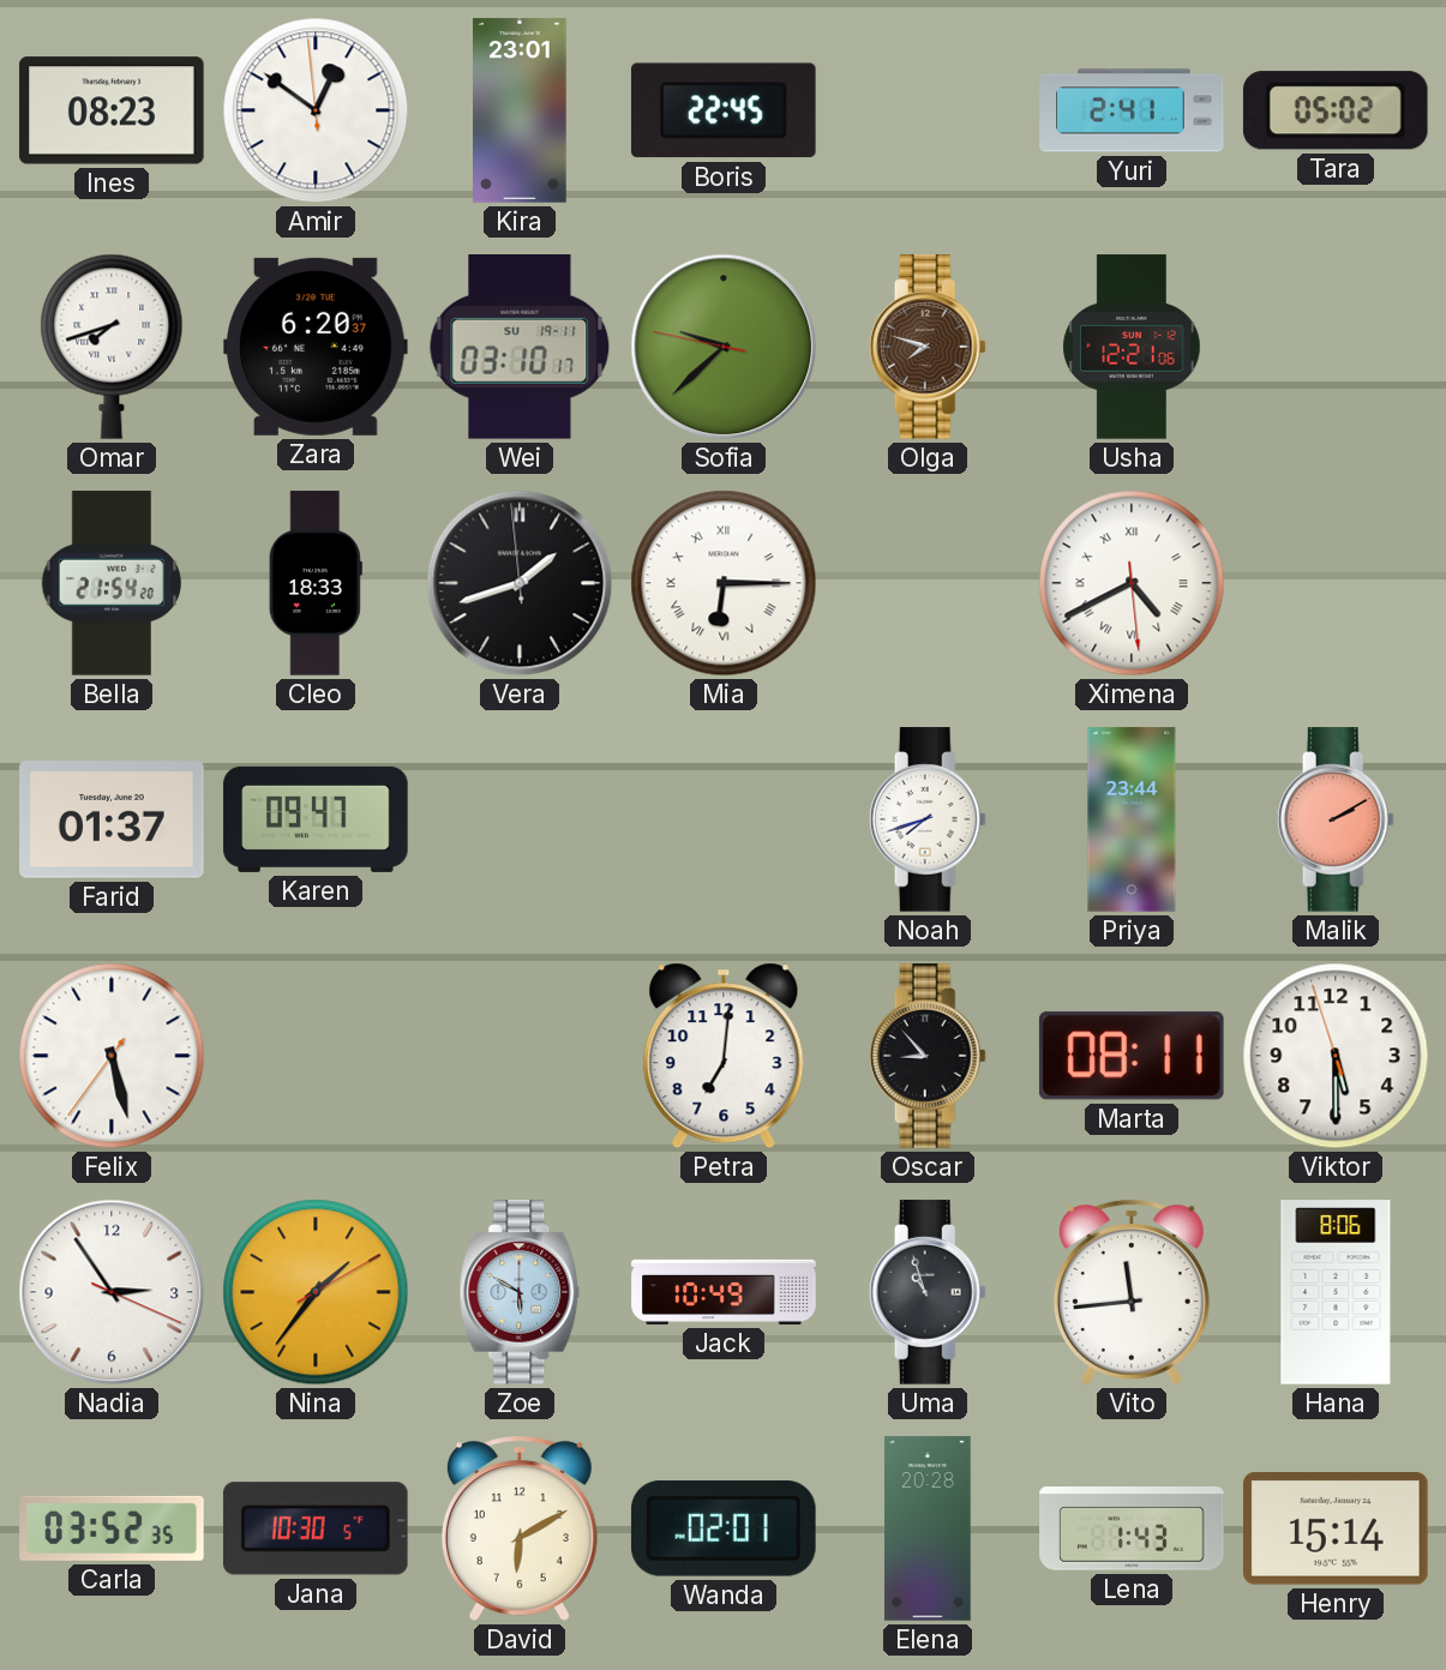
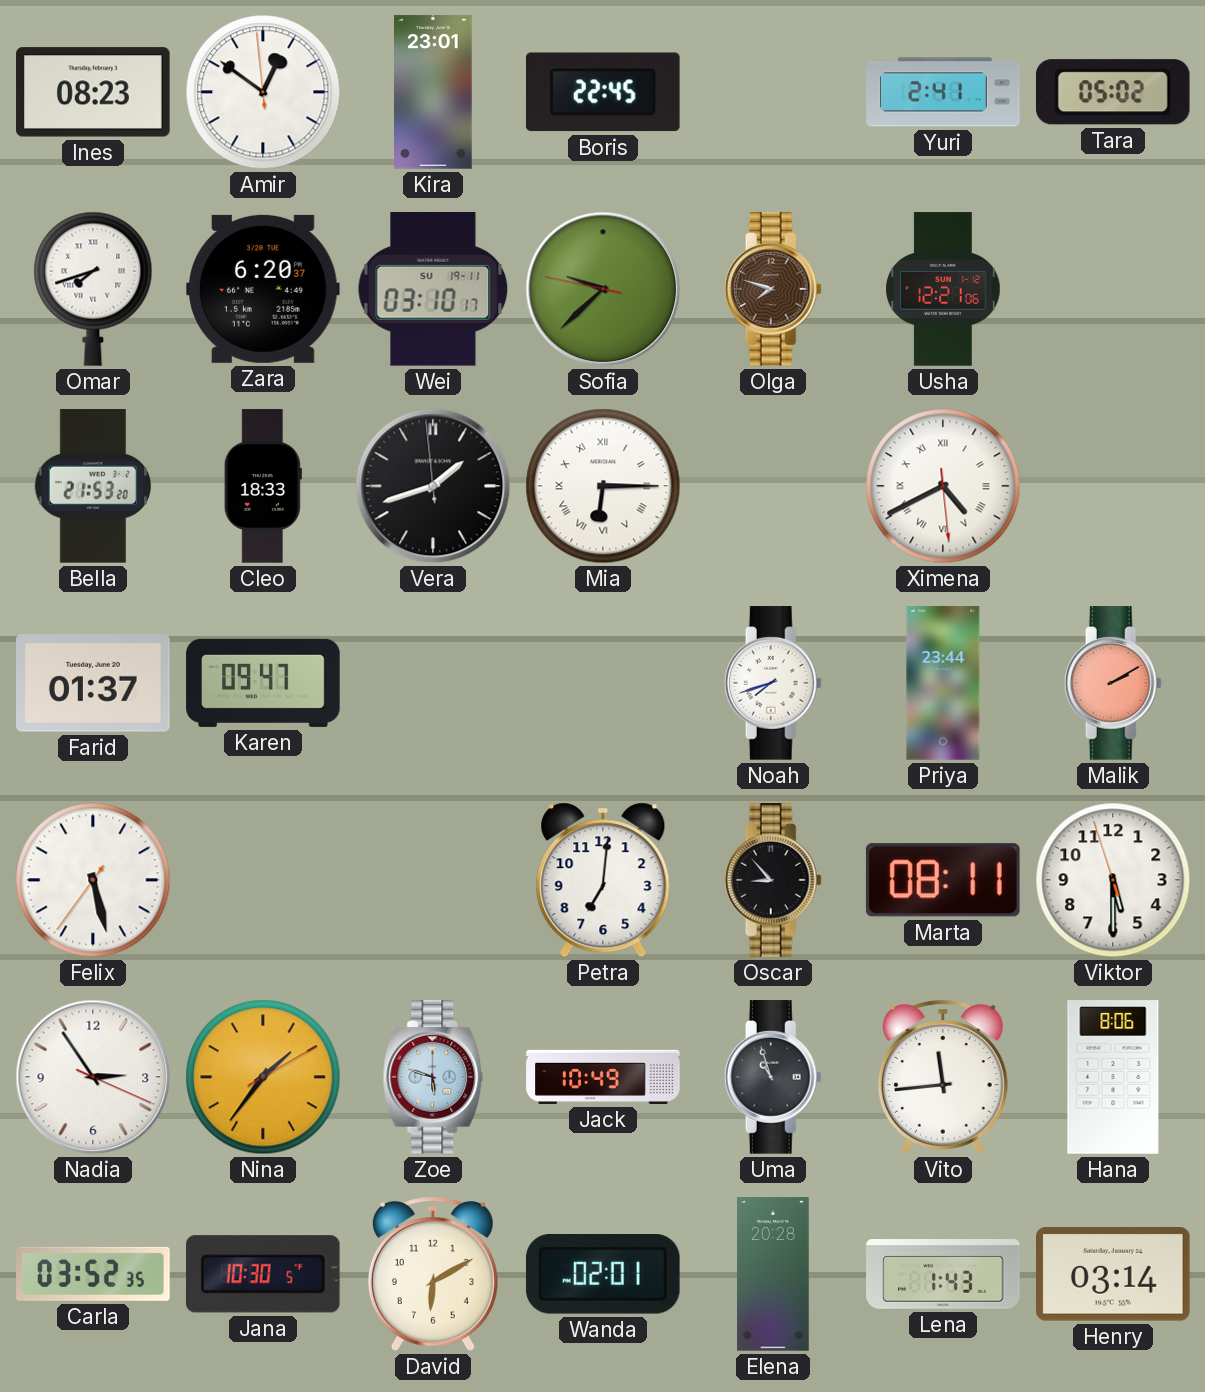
Bella: 21:54 -> 21:53 (92, 486)
Zoe: 5:50 -> 5:48 (433, 1077)
Henry: 15:14 -> 03:14 (1114, 1274)
